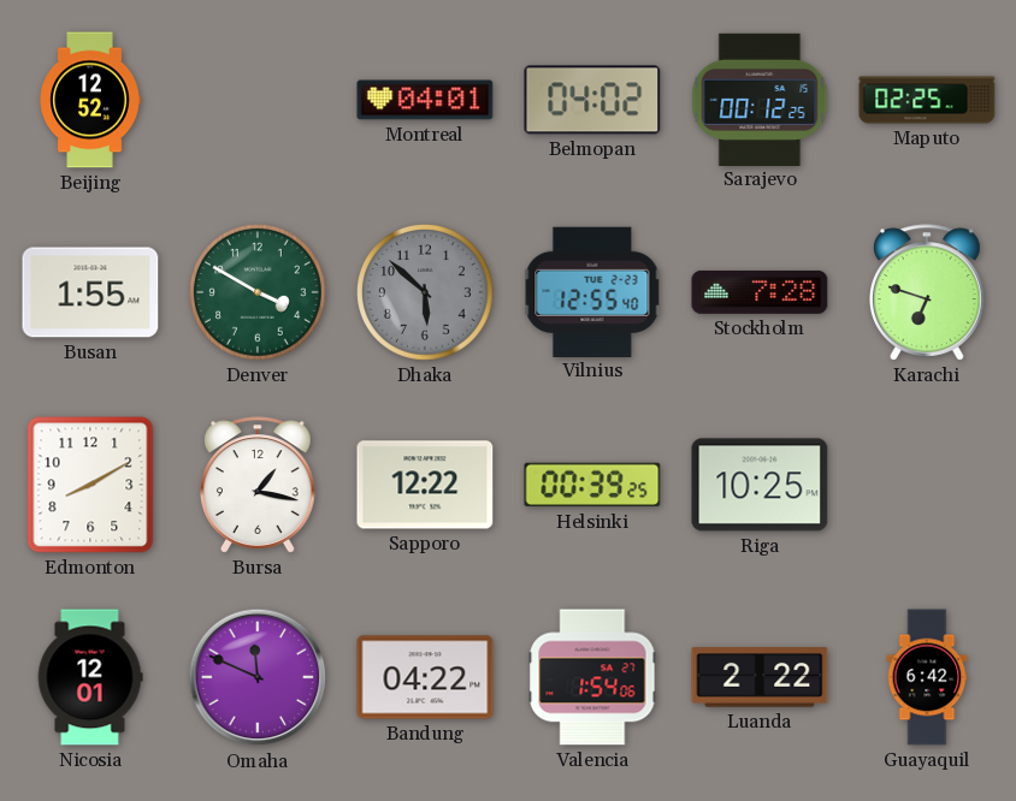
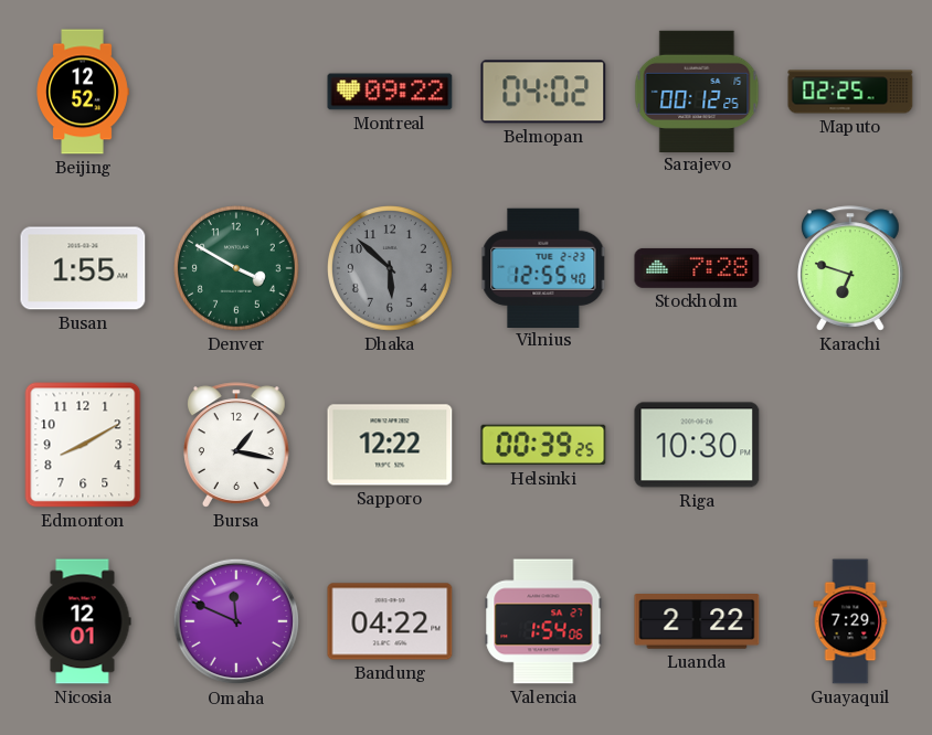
Montreal: 04:01 -> 09:22 (390, 92)
Riga: 10:25 -> 10:30 (697, 445)
Guayaquil: 6:42 -> 7:29 (850, 621)
